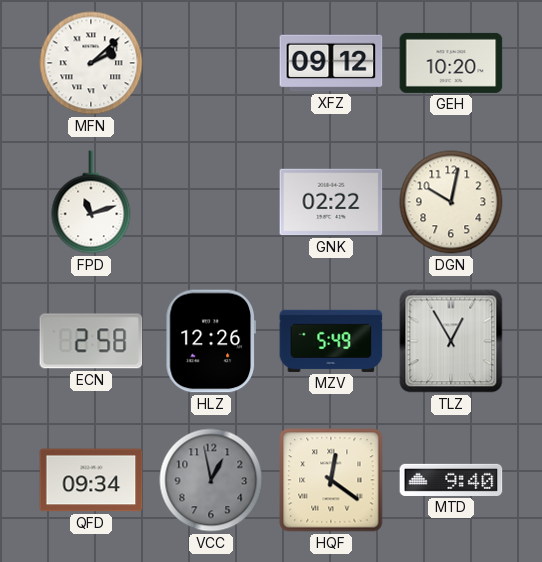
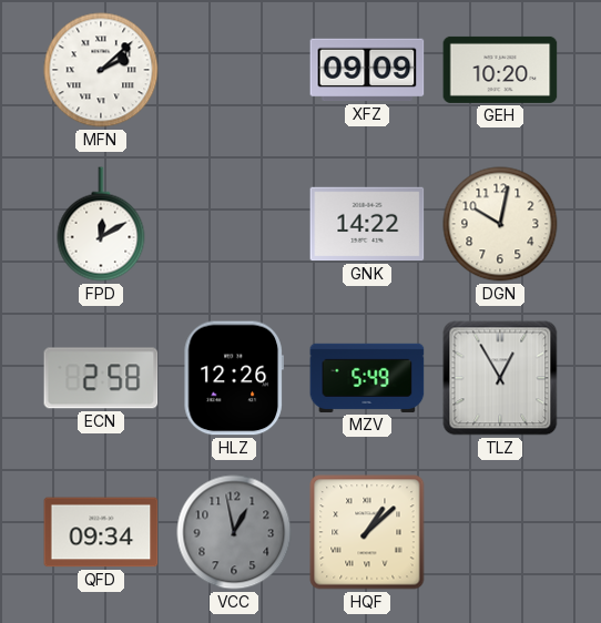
XFZ: 09:12 -> 09:09 (367, 70)
FPD: 11:12 -> 12:10 (101, 224)
GNK: 02:22 -> 14:22 (367, 224)
HQF: 12:21 -> 1:08 (367, 532)
MTD: 9:40 -> none (451, 480)
